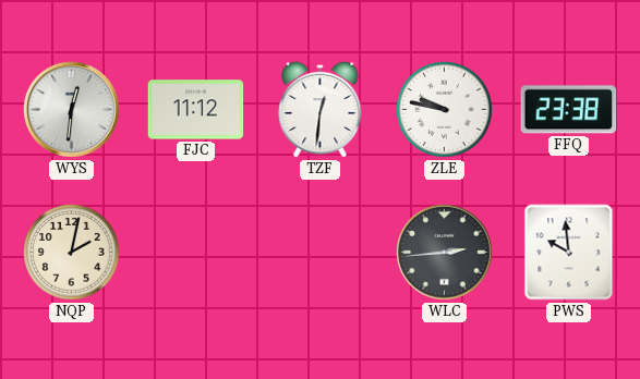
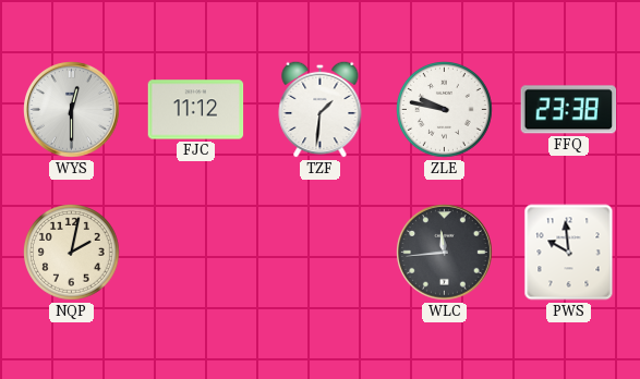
WYS: 12:31 -> 12:30 (72, 110)
TZF: 12:31 -> 1:31 (321, 109)
WLC: 2:44 -> 11:44 (445, 253)
